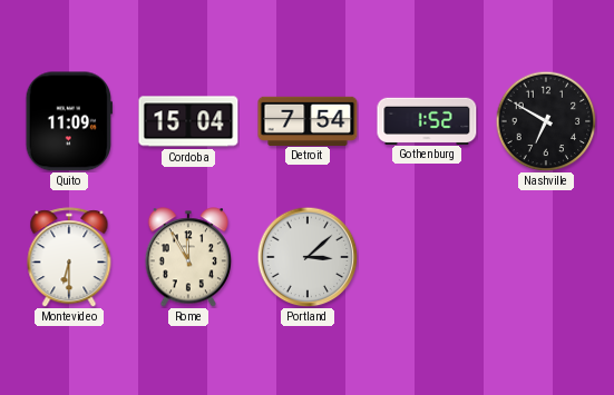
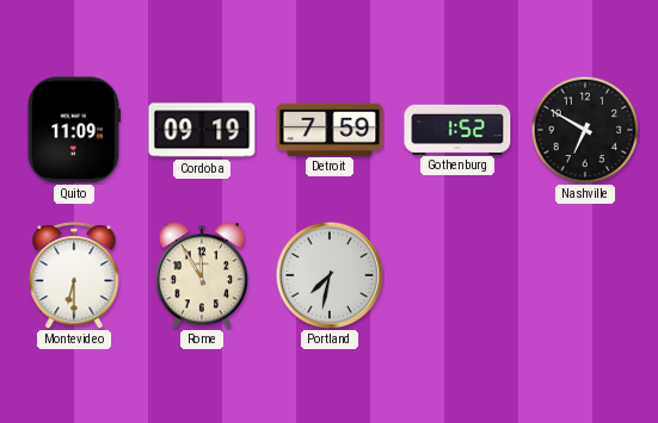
Cordoba: 15:04 -> 09:19 (202, 130)
Detroit: 7:54 -> 7:59 (330, 129)
Portland: 3:08 -> 7:32 (330, 275)
